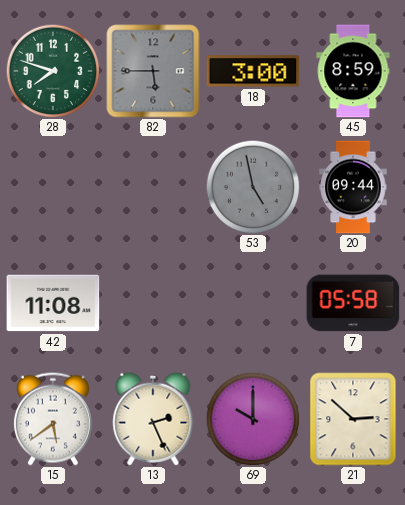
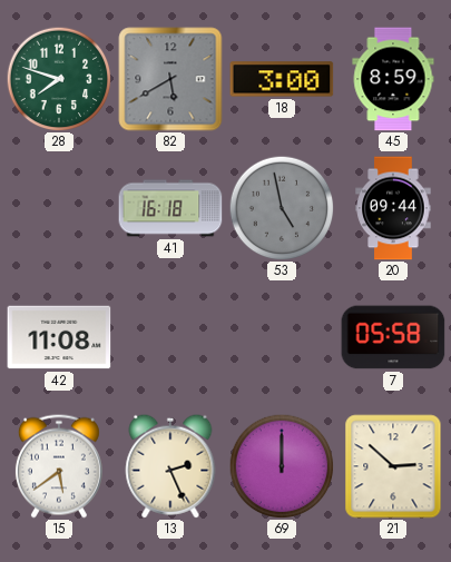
82: 5:45 -> 5:40 (170, 79)
41: none -> 16:18 (170, 208)
69: 10:00 -> 12:00 (282, 466)
